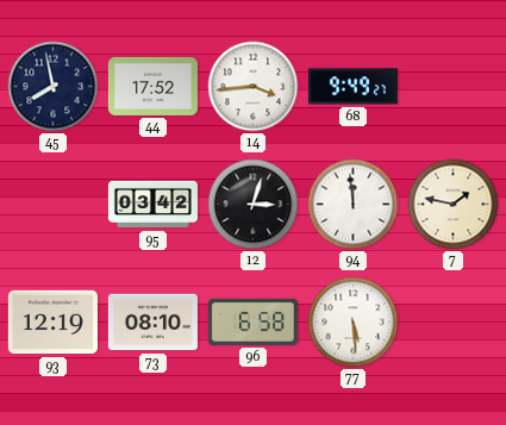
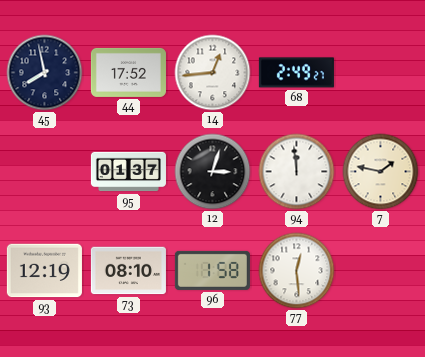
14: 3:44 -> 12:44 (213, 73)
68: 9:49 -> 2:49 (296, 73)
95: 03:42 -> 01:37 (128, 172)
96: 6:58 -> 1:58 (212, 270)
77: 5:29 -> 12:29 (297, 271)
